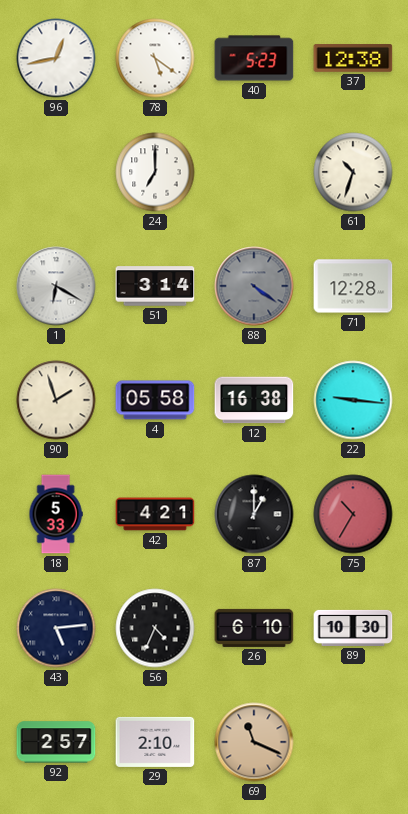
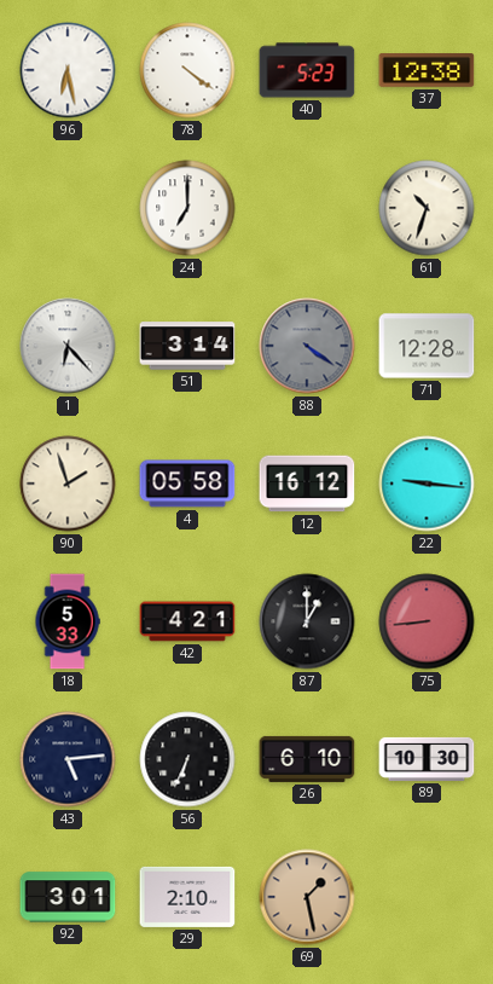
96: 12:43 -> 6:28 (68, 70)
78: 5:21 -> 4:21 (187, 70)
1: 6:20 -> 6:23 (68, 346)
12: 16:38 -> 16:12 (307, 484)
75: 10:35 -> 8:44 (427, 621)
56: 4:34 -> 6:34 (187, 759)
92: 2:57 -> 3:01 (68, 897)
69: 11:19 -> 1:28 (307, 897)
